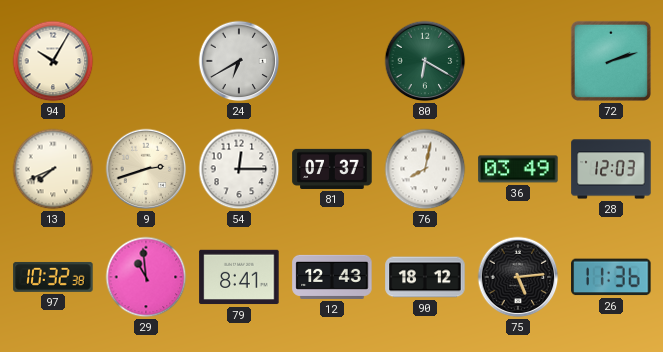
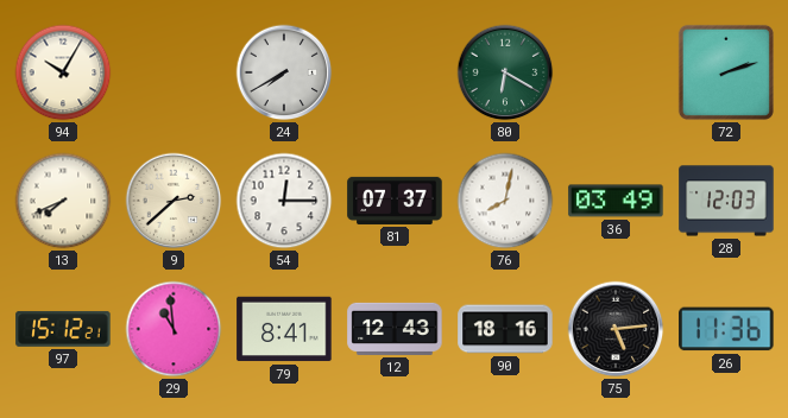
24: 6:40 -> 7:40 (284, 72)
9: 2:42 -> 2:38 (174, 201)
97: 10:32 -> 15:12 (63, 329)
90: 18:12 -> 18:16 (505, 329)
